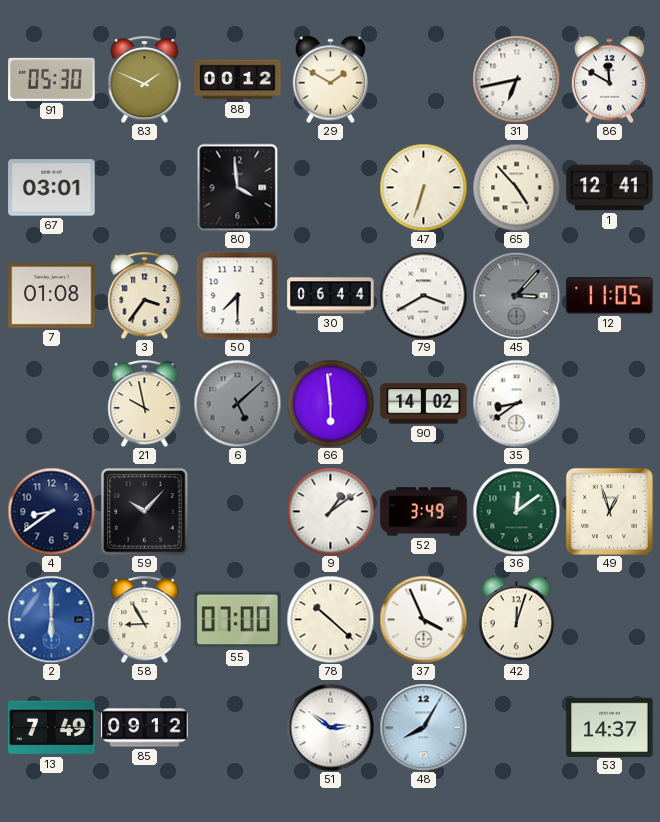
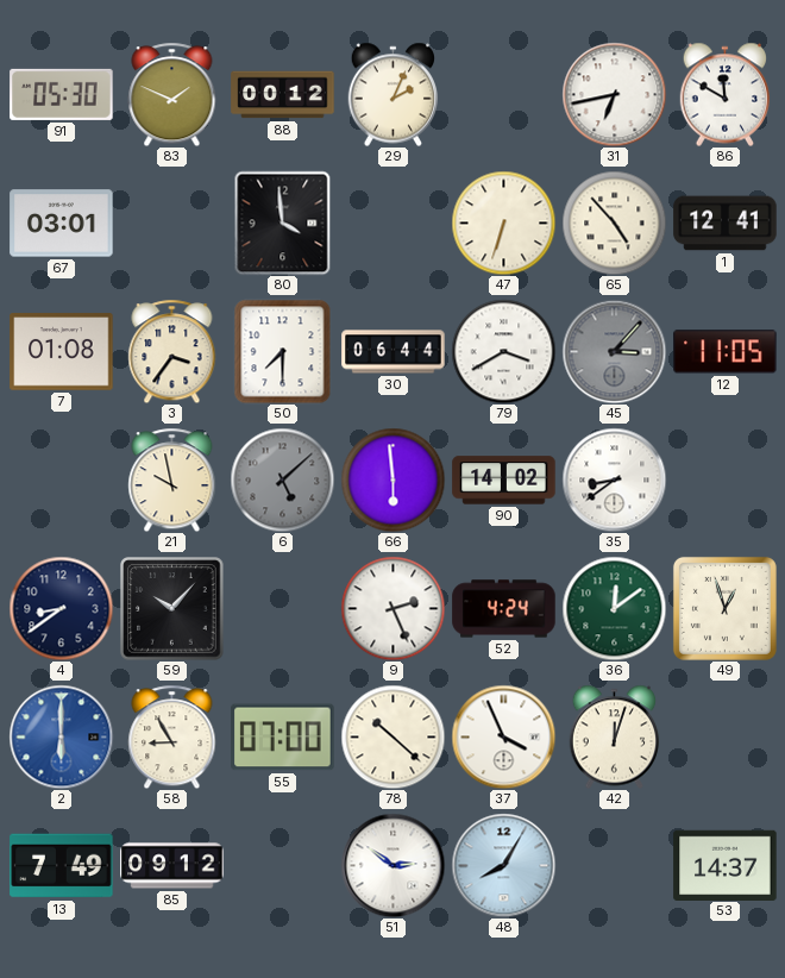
29: 1:50 -> 2:04 (394, 94)
9: 1:09 -> 2:26 (392, 608)
52: 3:49 -> 4:24 (504, 609)
